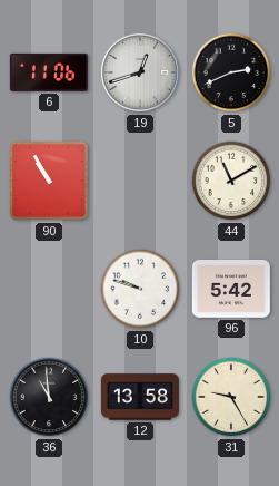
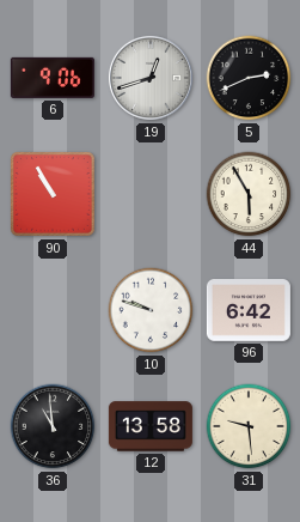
6: 11:06 -> 9:06 (53, 78)
44: 11:10 -> 5:55 (249, 194)
96: 5:42 -> 6:42 (249, 310)
31: 9:25 -> 9:29 (249, 426)
